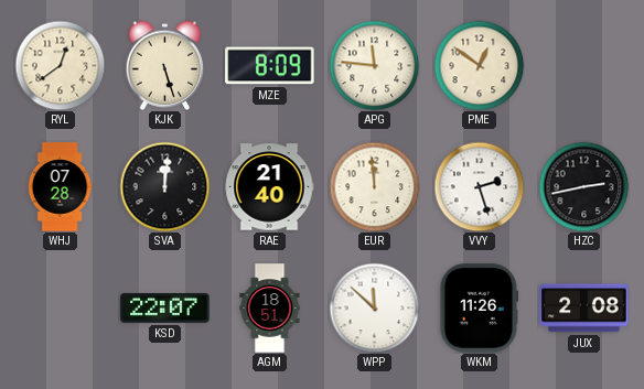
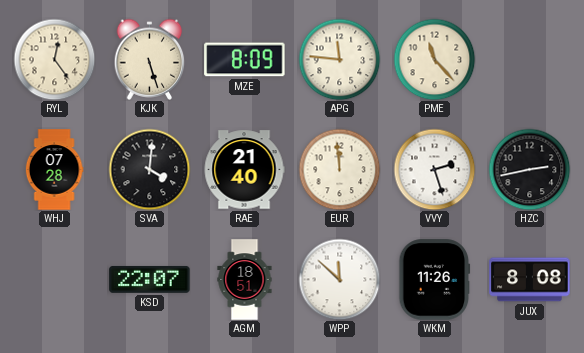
RYL: 12:39 -> 12:24 (54, 59)
PME: 12:51 -> 11:23 (434, 59)
SVA: 12:01 -> 4:01 (149, 169)
JUX: 2:08 -> 8:08 (530, 280)
